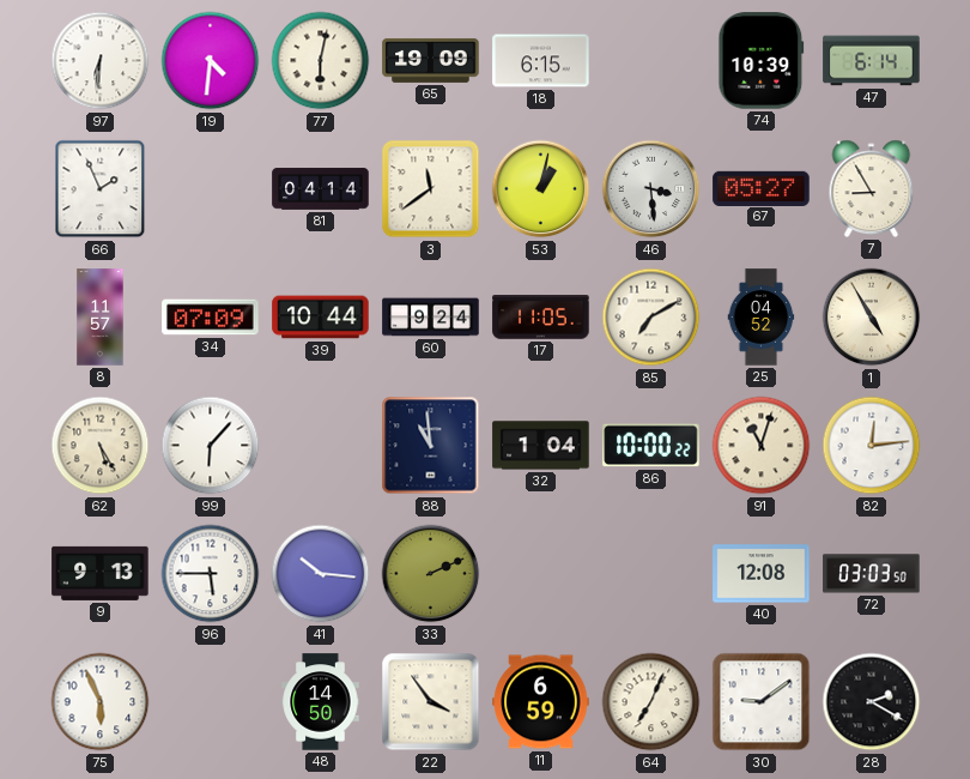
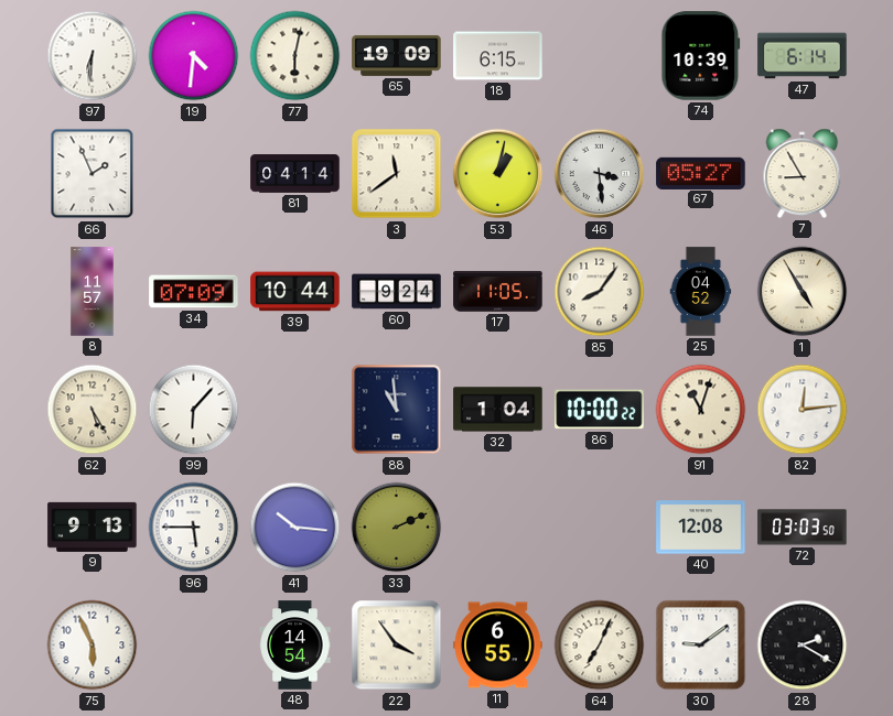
85: 7:10 -> 8:06 (600, 292)
48: 14:50 -> 14:54 (295, 646)
11: 6:59 -> 6:55 (498, 646)
